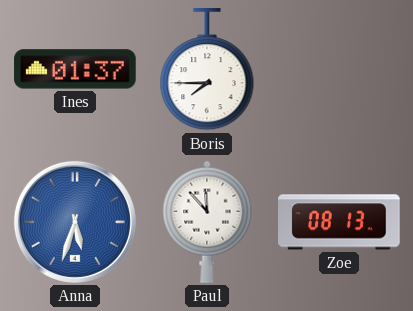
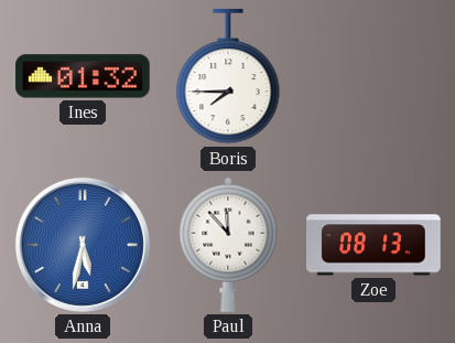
Ines: 01:37 -> 01:32 (83, 76)
Anna: 5:33 -> 5:32 (83, 245)
